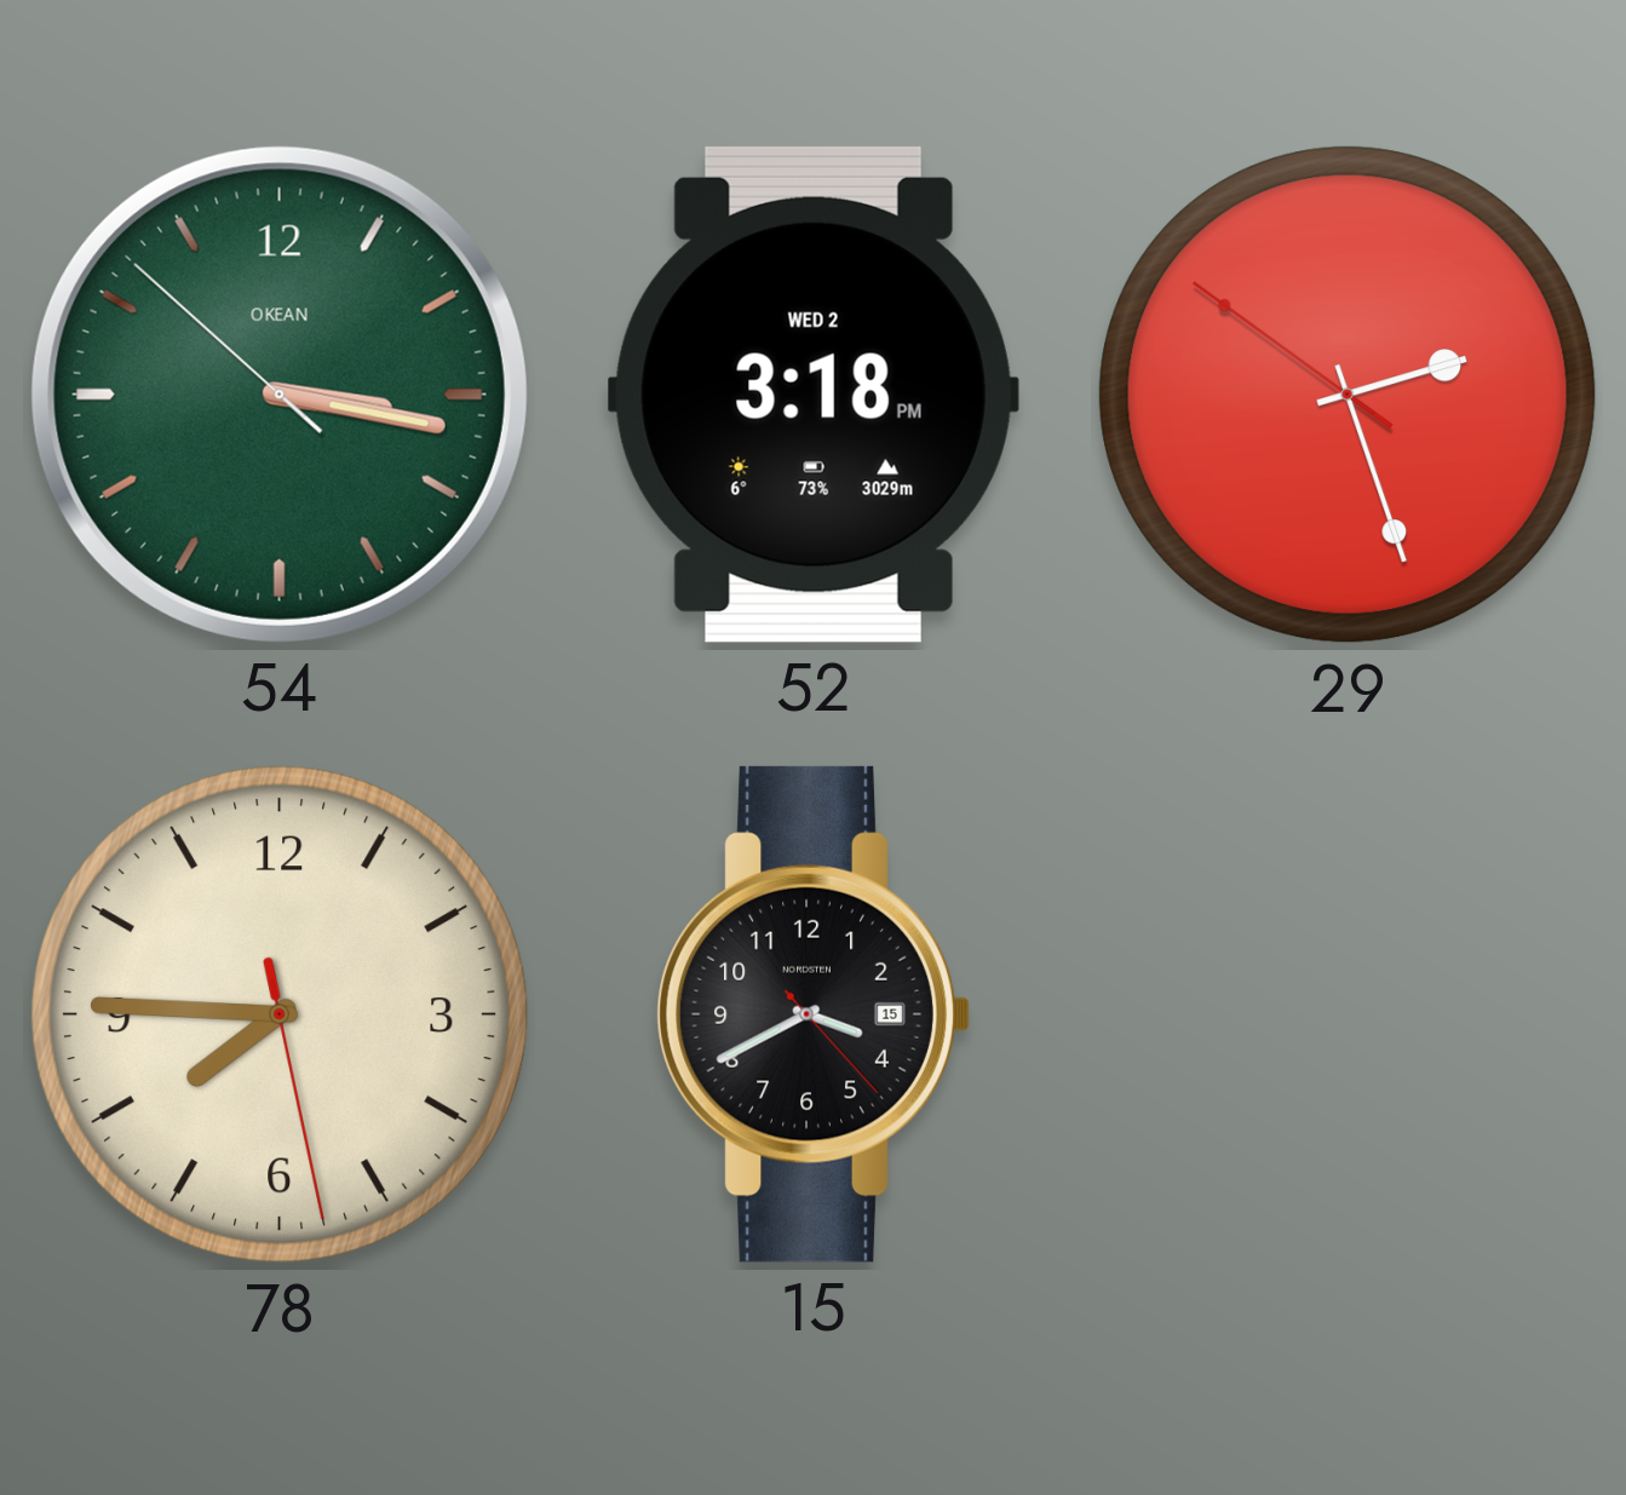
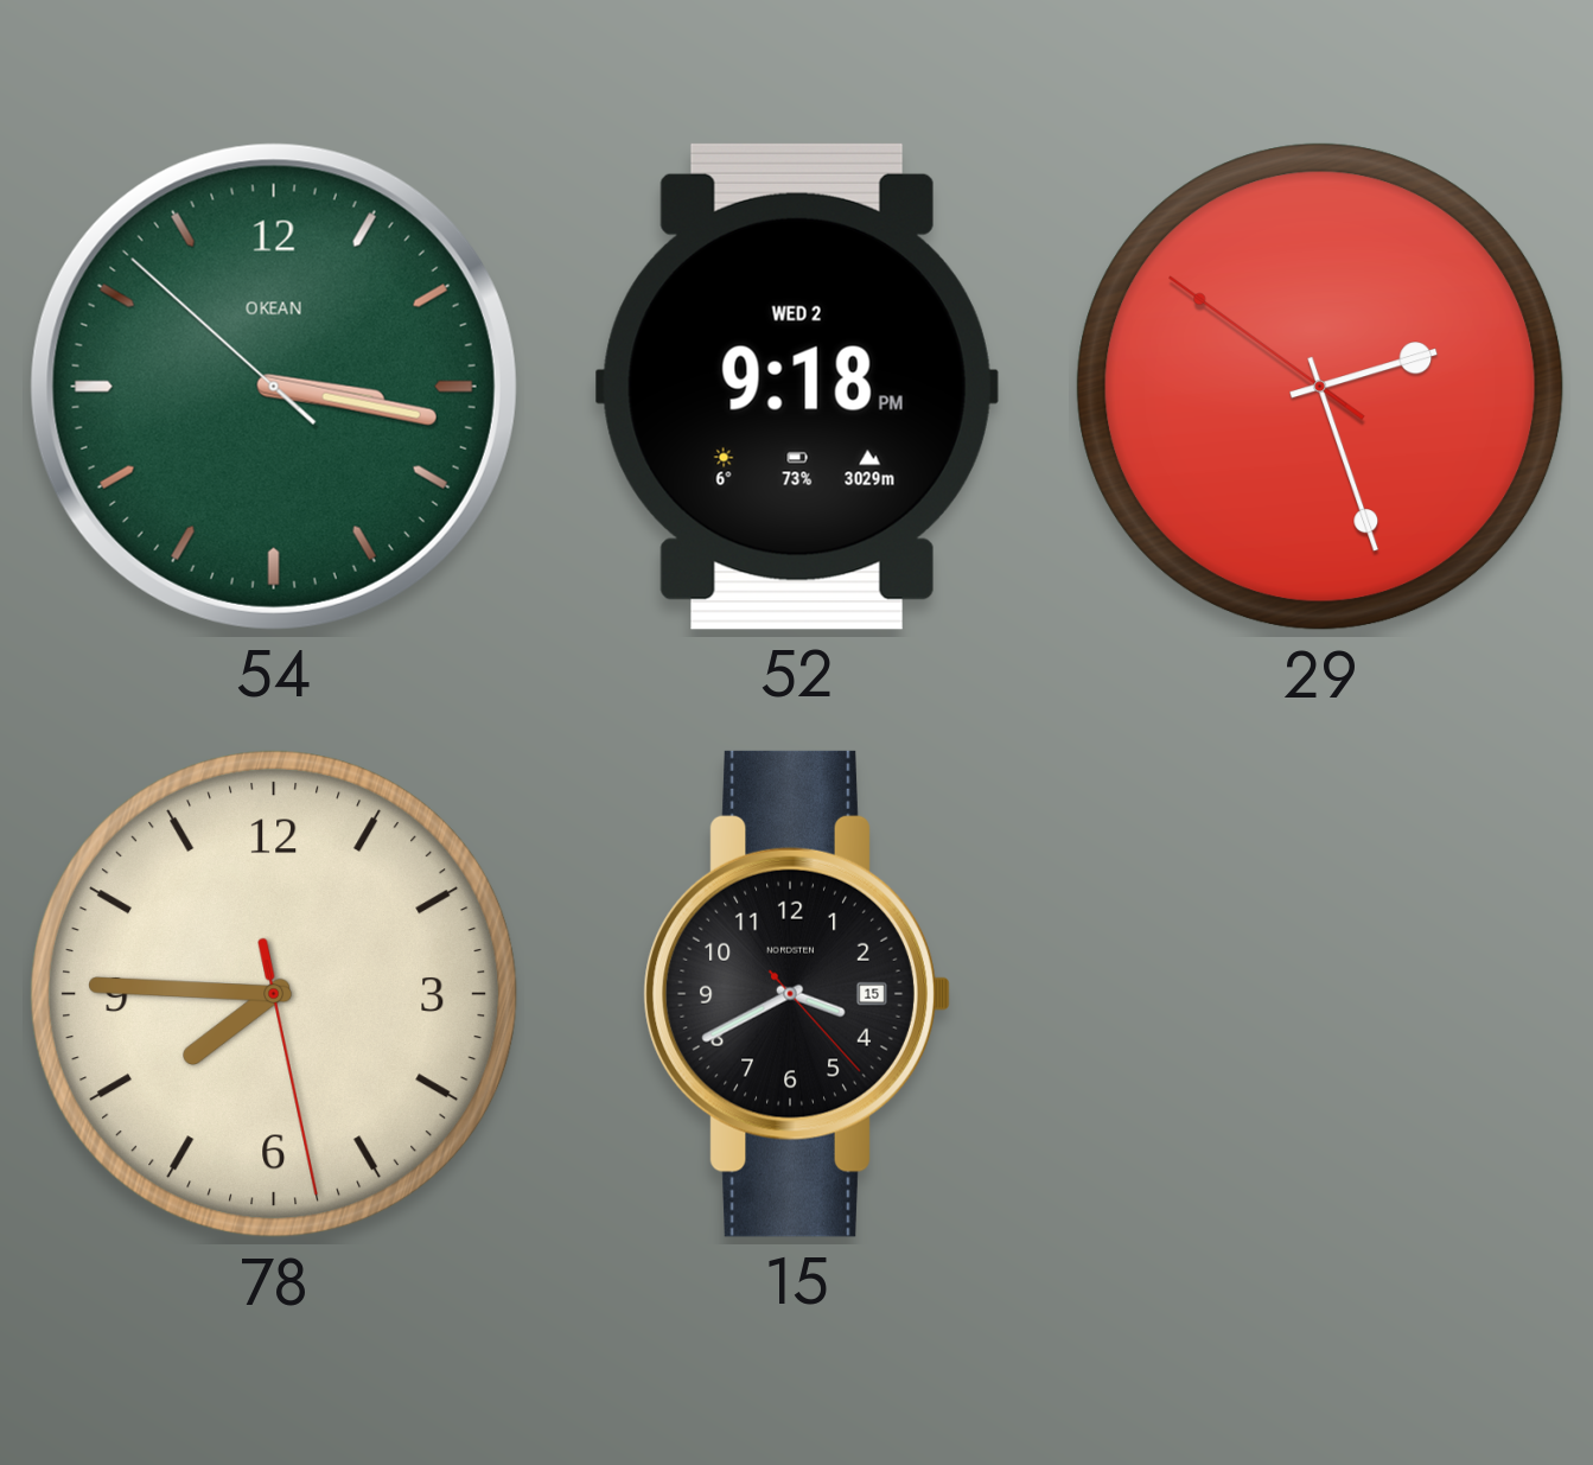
52: 3:18 -> 9:18 (797, 387)
